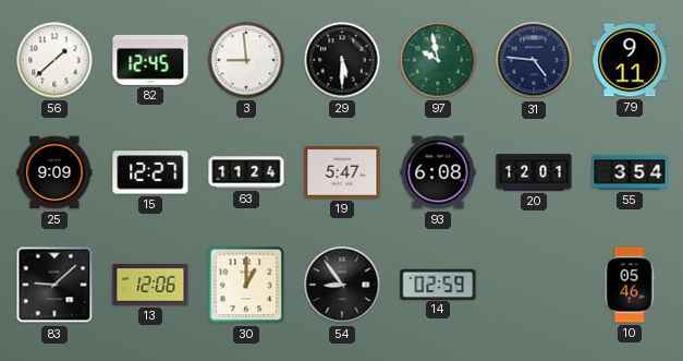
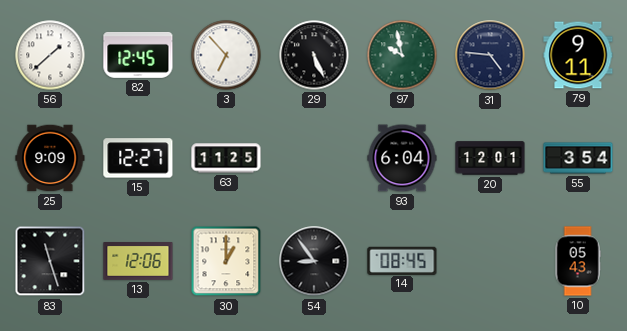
3: 8:59 -> 6:53 (226, 55)
29: 5:30 -> 5:26 (314, 55)
63: 11:24 -> 11:25 (226, 158)
19: 5:47 -> none (342, 173)
93: 6:08 -> 6:04 (402, 158)
83: 9:08 -> 11:27 (50, 261)
14: 02:59 -> 08:45 (402, 260)
10: 05:46 -> 05:43 (578, 261)
